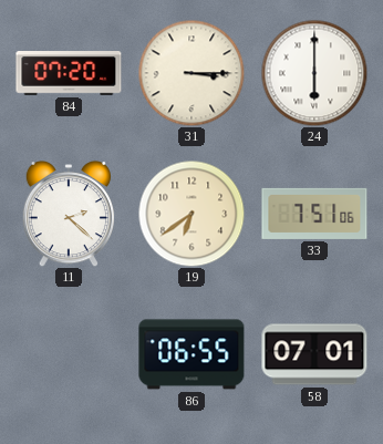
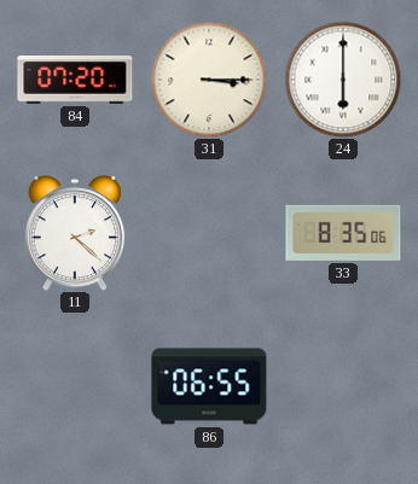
19: 6:39 -> none (191, 214)
33: 7:51 -> 8:35 (343, 233)
58: 07:01 -> none (314, 354)
